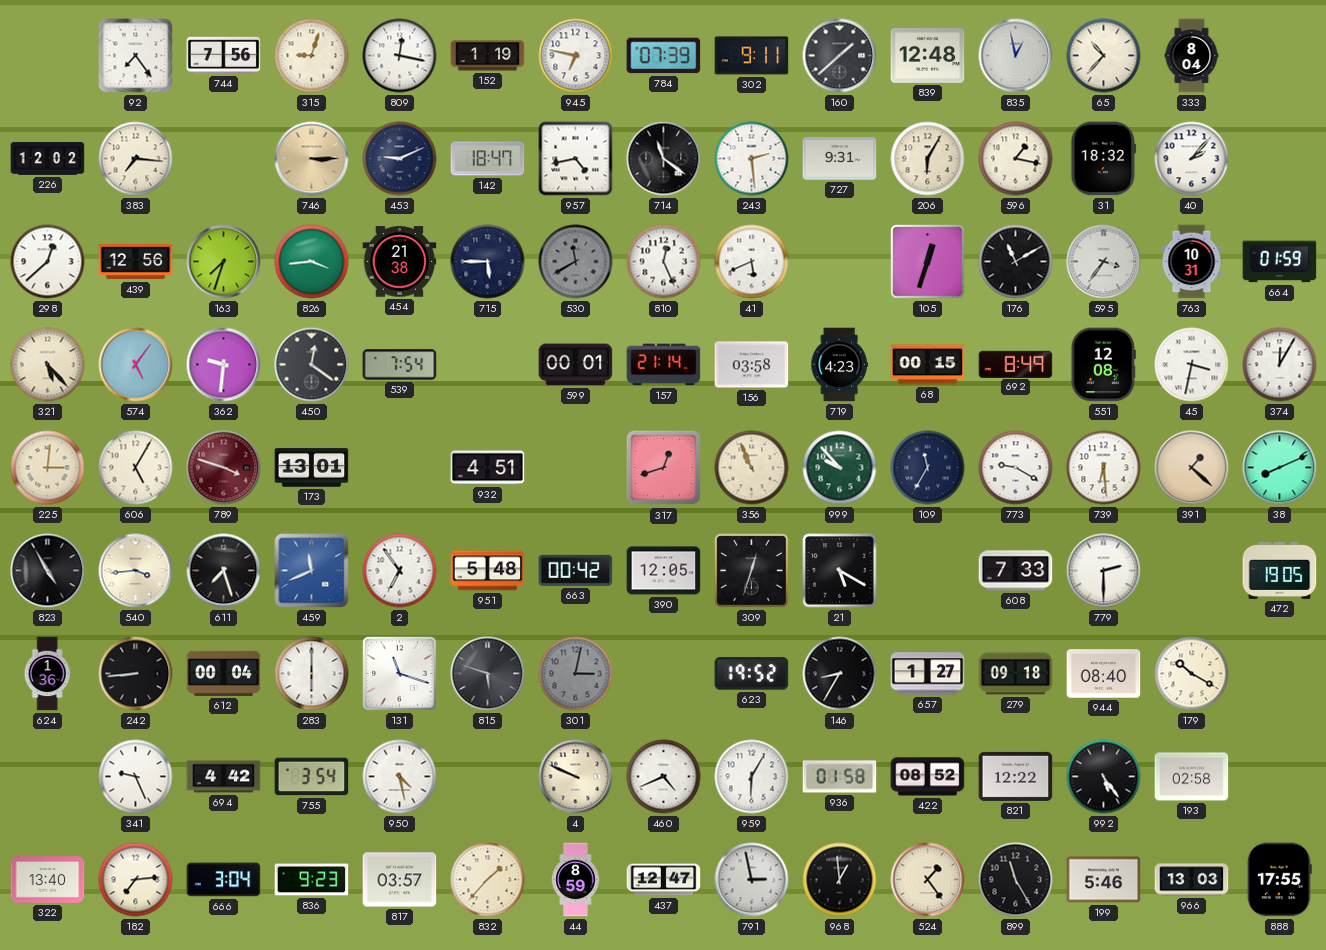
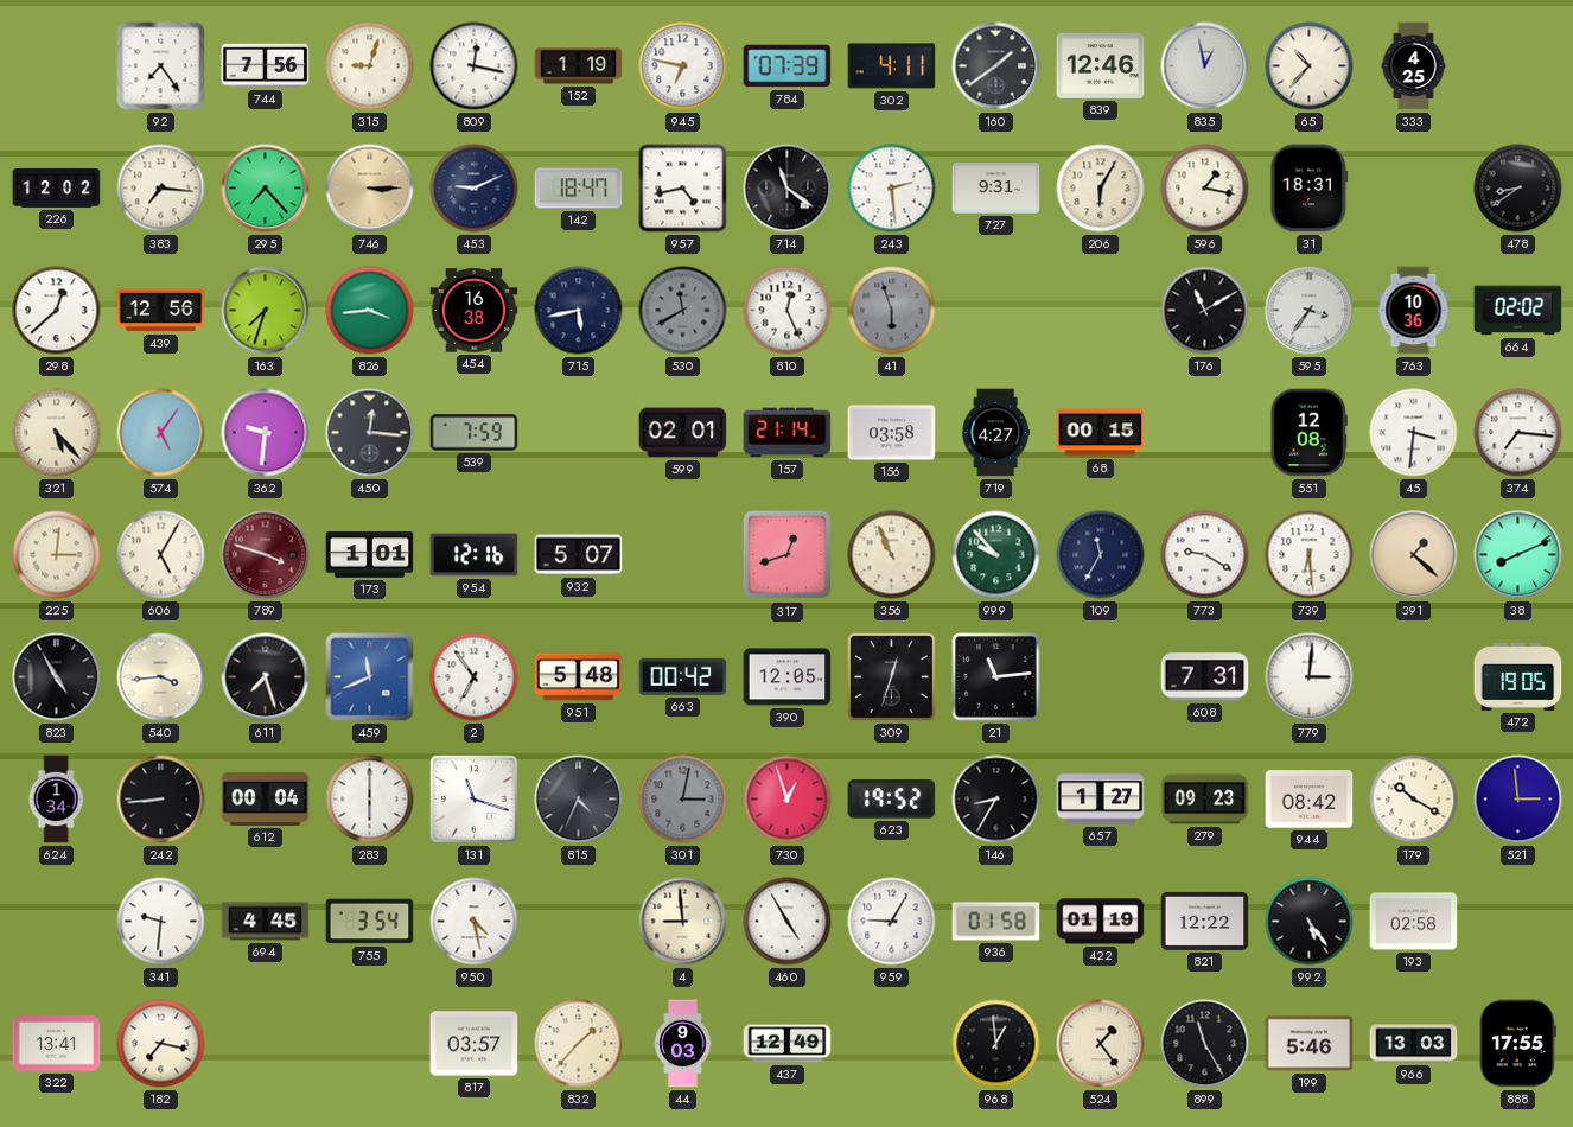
302: 9:11 -> 4:11 (892, 66)
160: 1:38 -> 1:39 (996, 66)
839: 12:48 -> 12:46 (1101, 65)
333: 8:04 -> 4:25 (1414, 66)
295: none -> 7:23 (266, 189)
31: 18:32 -> 18:31 (1310, 189)
40: 2:07 -> none (1192, 159)
478: none -> 8:39 (1518, 189)
454: 21:38 -> 16:38 (475, 311)
715: 5:45 -> 5:43 (579, 311)
41: 5:41 -> 5:57 (892, 311)
41 dial: white -> grey (892, 311)
105: 12:33 -> none (928, 262)
763: 10:31 -> 10:36 (1414, 311)
664: 01:59 -> 02:02 (1518, 311)
450: 12:21 -> 12:16 (370, 433)
539: 7:54 -> 7:59 (475, 433)
599: 00:01 -> 02:01 (683, 433)
719: 4:23 -> 4:27 (995, 433)
692: 8:49 -> none (1016, 364)
45: 3:32 -> 3:31 (1414, 433)
374: 12:05 -> 7:16 (1518, 433)
173: 13:01 -> 1:01 (370, 555)
954: none -> 12:16 (475, 555)
932: 4:51 -> 5:07 (579, 555)
21: 5:20 -> 11:14 (996, 677)
608: 7:33 -> 7:31 (1205, 677)
779: 2:30 -> 3:01 (1310, 677)
624: 1:36 -> 1:34 (56, 800)
815: 5:48 -> 4:34 (579, 800)
730: none -> 12:57 (788, 800)
279: 09:18 -> 09:23 (1205, 800)
944: 08:40 -> 08:42 (1310, 800)
521: none -> 2:59 (1518, 800)
341: 9:26 -> 9:31 (161, 922)
694: 4:42 -> 4:45 (266, 922)
4: 9:49 -> 8:59 (683, 922)
460: 4:41 -> 4:55 (788, 922)
959: 6:05 -> 9:05 (892, 922)
422: 08:52 -> 01:19 (1101, 922)
322: 13:40 -> 13:41 (57, 1044)
182: 7:14 -> 7:17 (161, 1044)
666: 3:04 -> none (224, 880)
836: 9:23 -> none (312, 880)
44: 8:59 -> 9:03 (683, 1044)
437: 12:47 -> 12:49 (788, 1044)
791: 2:58 -> none (752, 880)
